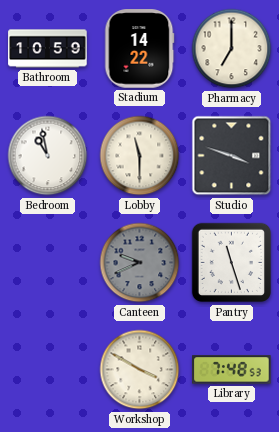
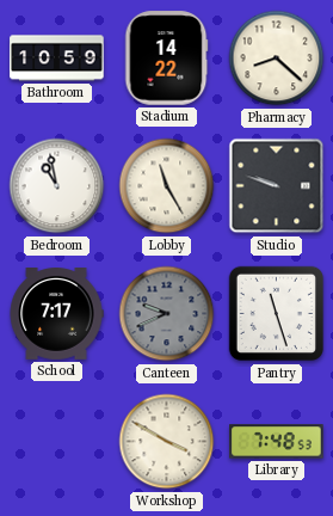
Pharmacy: 7:00 -> 8:22 (277, 59)
Lobby: 11:30 -> 11:25 (167, 186)
Studio: 3:48 -> 9:48 (277, 186)
School: none -> 7:17 (56, 314)
